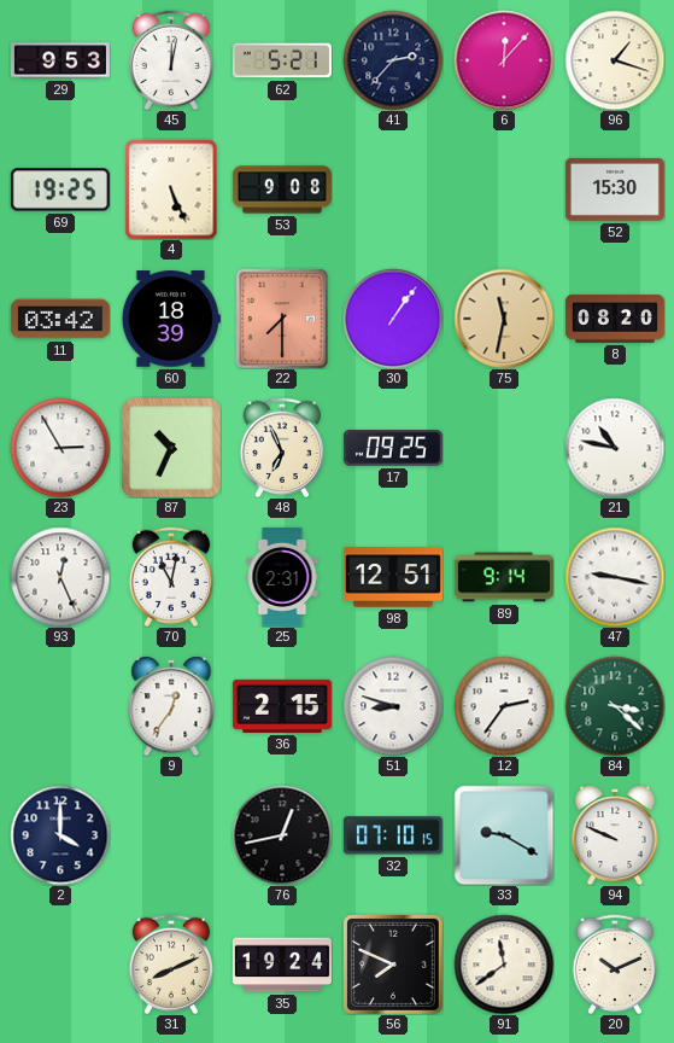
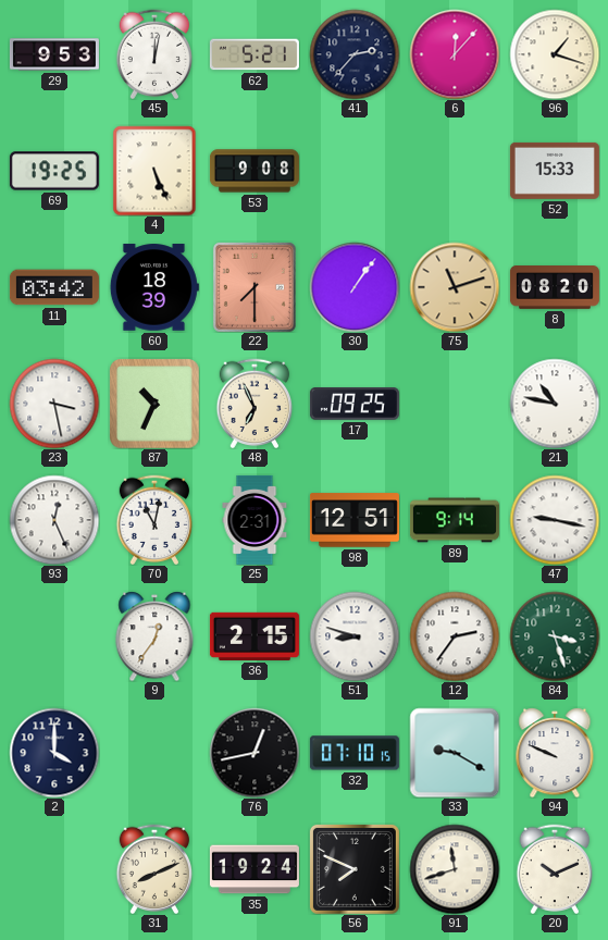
52: 15:30 -> 15:33 (555, 171)
75: 11:32 -> 11:12 (455, 287)
23: 2:55 -> 3:28 (54, 404)
84: 3:22 -> 3:27 (555, 636)
91: 11:39 -> 11:42 (455, 869)
